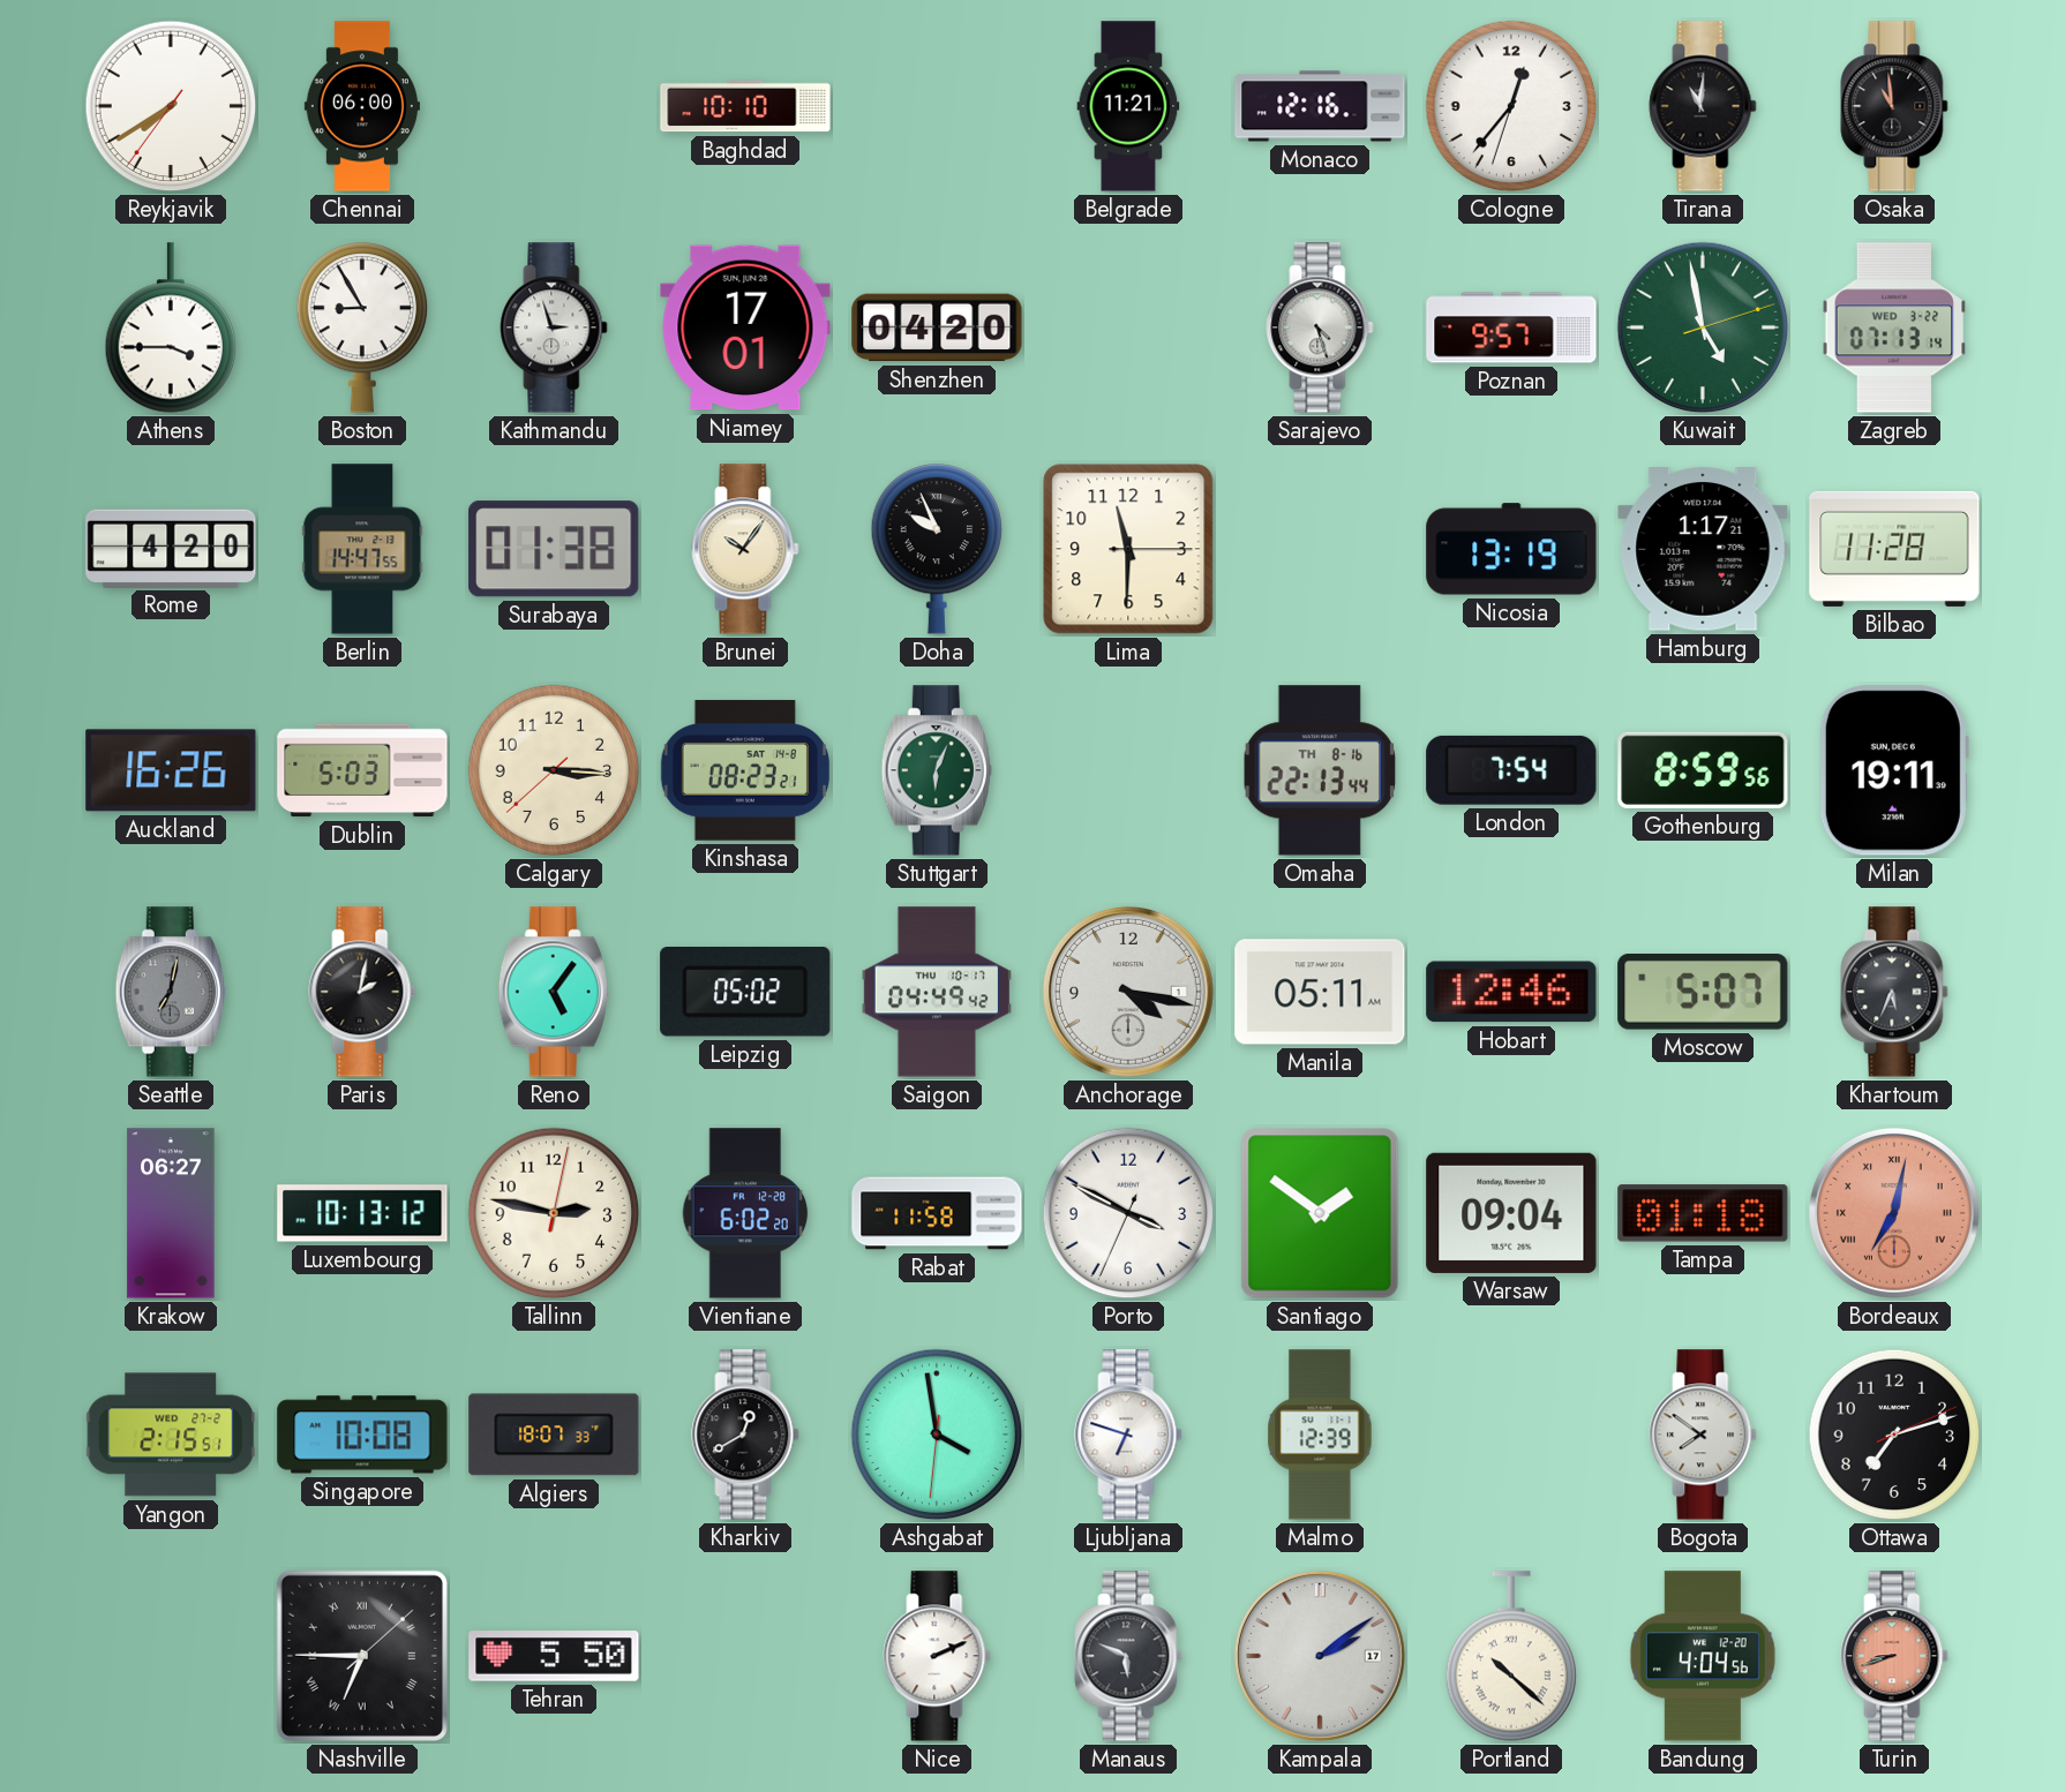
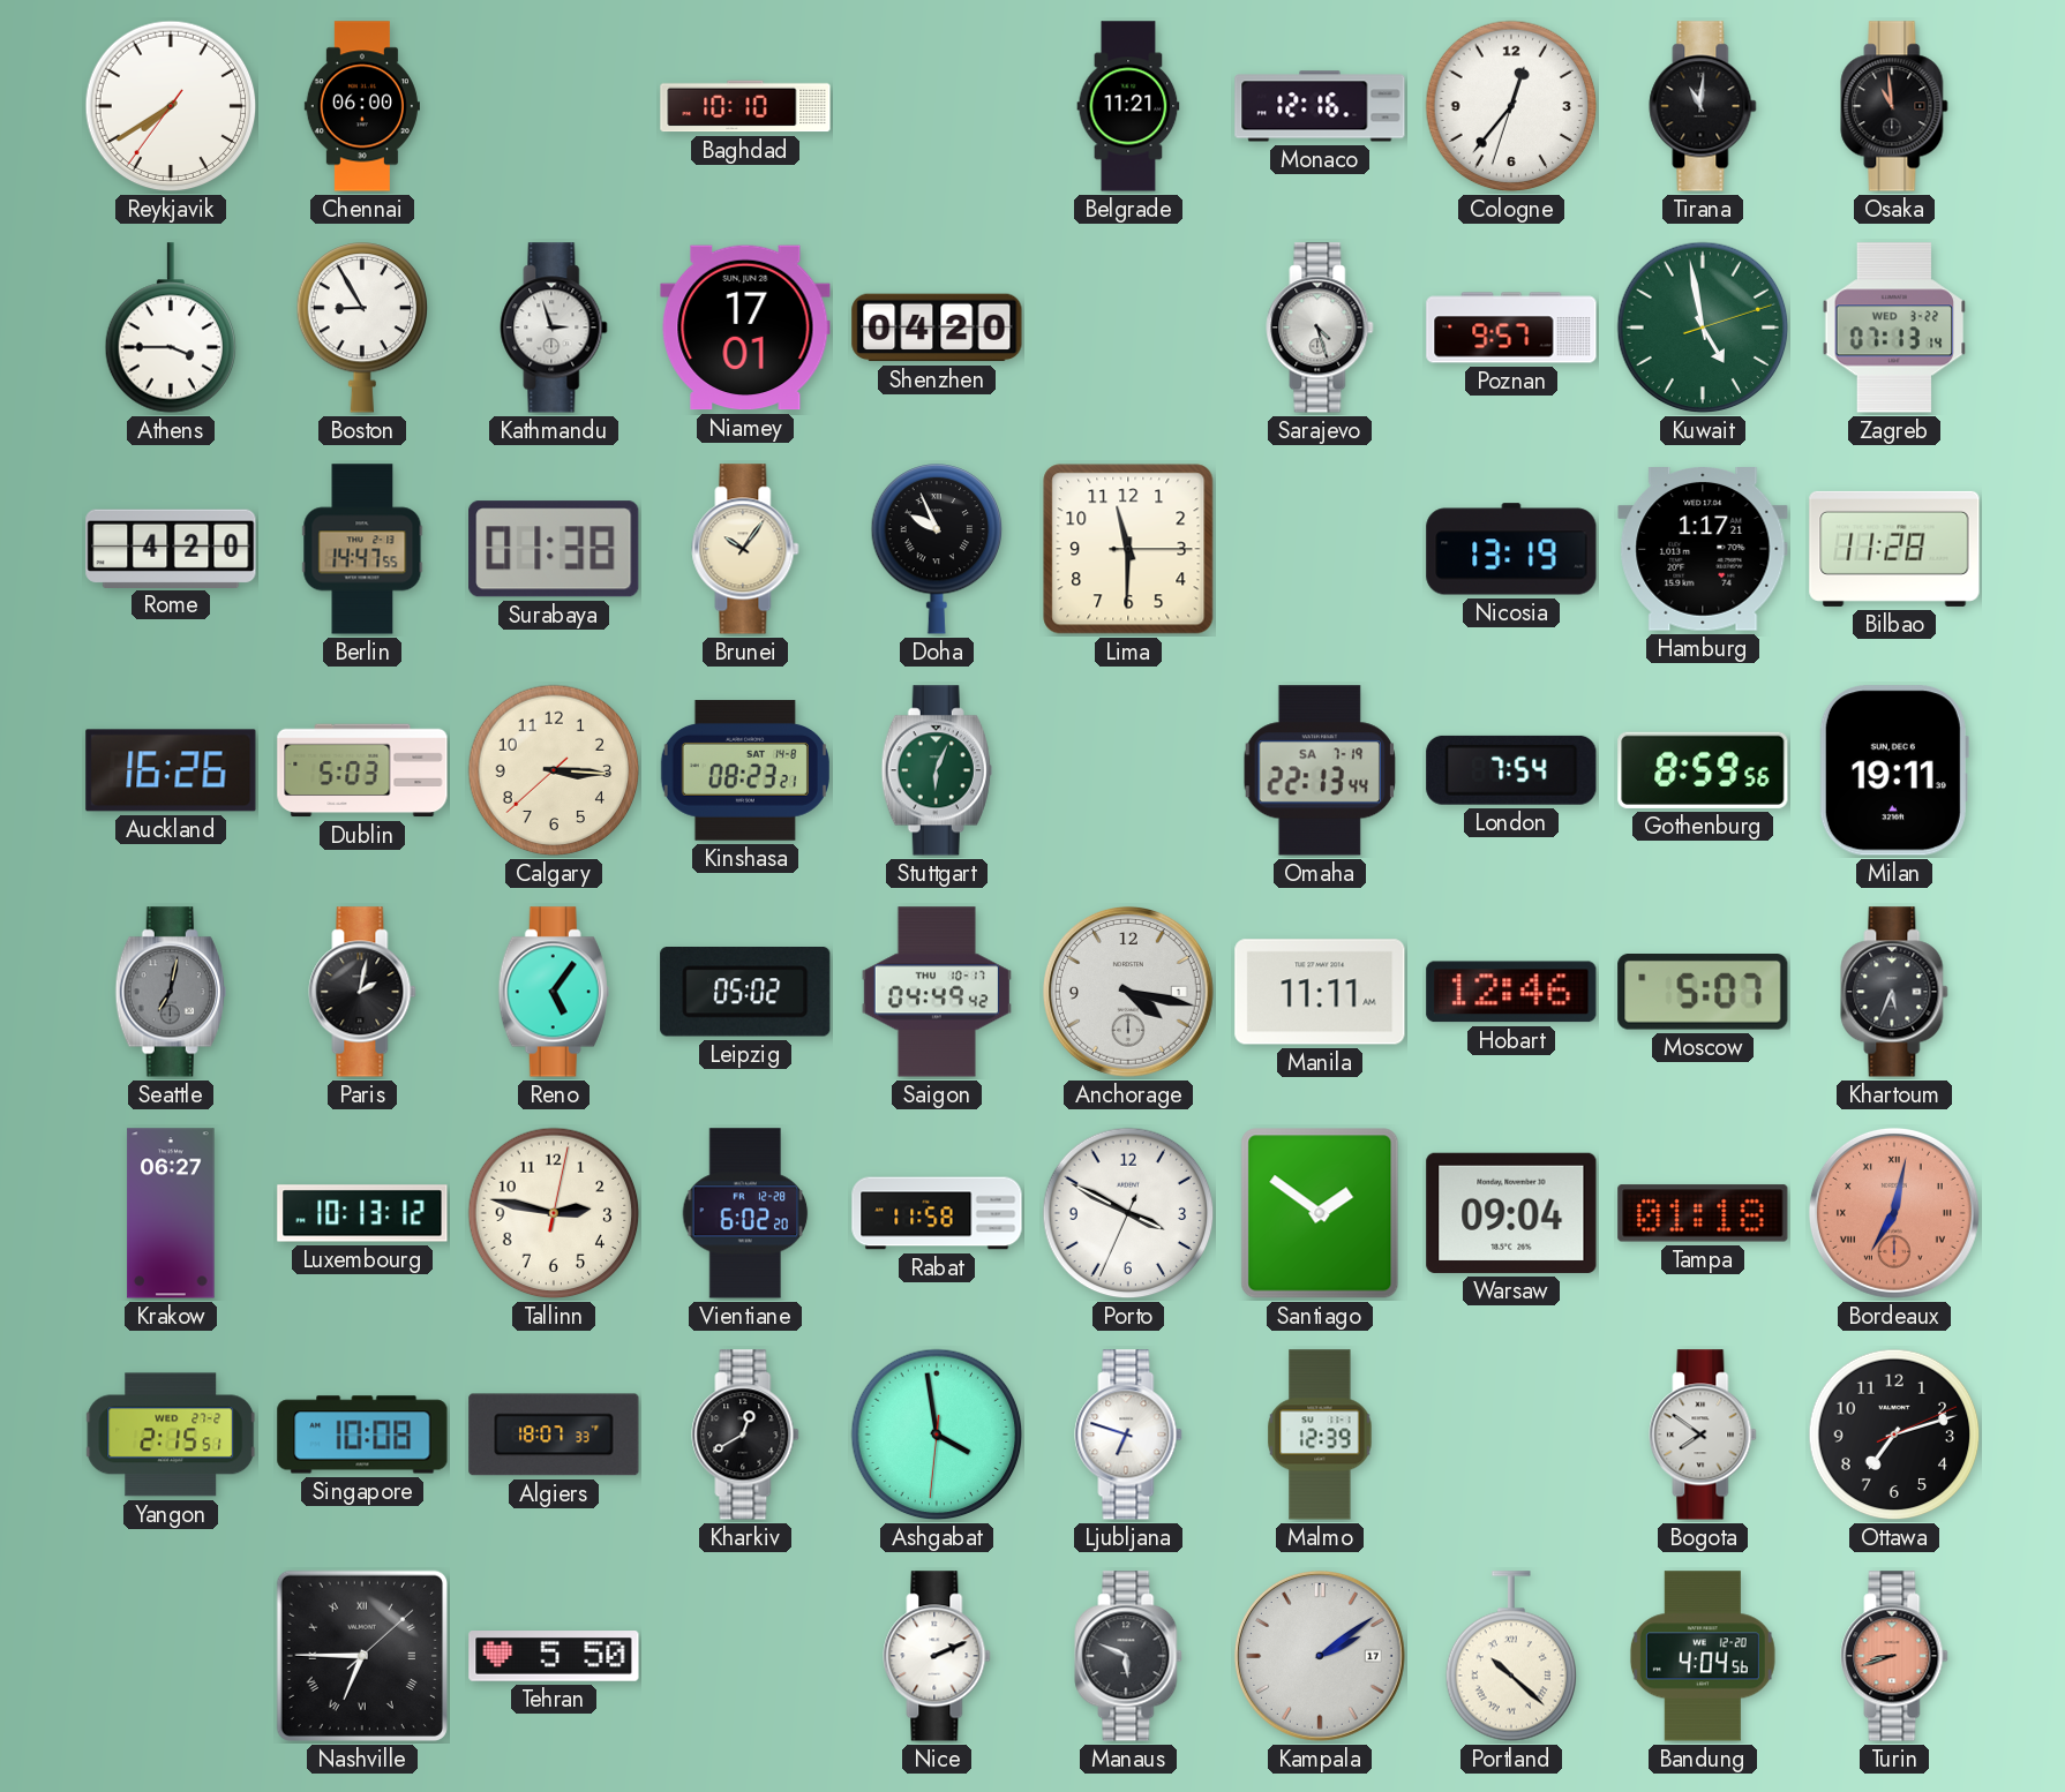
Omaha date: TH 8-16 -> SA 7-19 (1319, 770)
Manila: 05:11 -> 11:11 (1320, 992)
